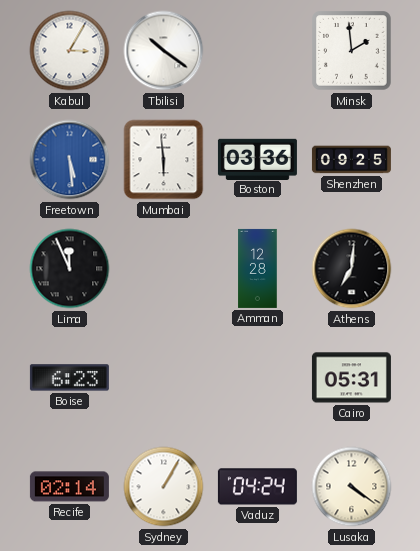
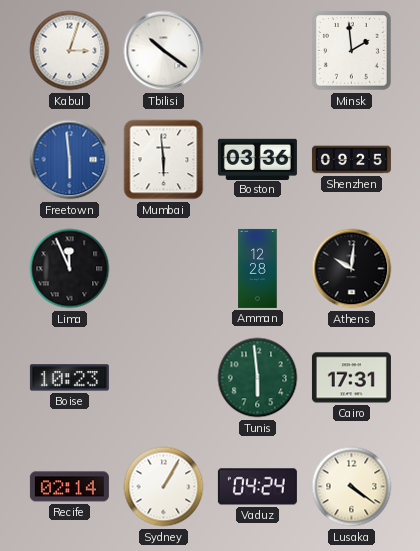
Kabul: 3:05 -> 3:03 (70, 51)
Freetown: 5:29 -> 5:59 (70, 160)
Athens: 7:01 -> 10:01 (352, 269)
Boise: 6:23 -> 10:23 (69, 378)
Tunis: none -> 5:59 (258, 378)
Cairo: 05:31 -> 17:31 (351, 378)
